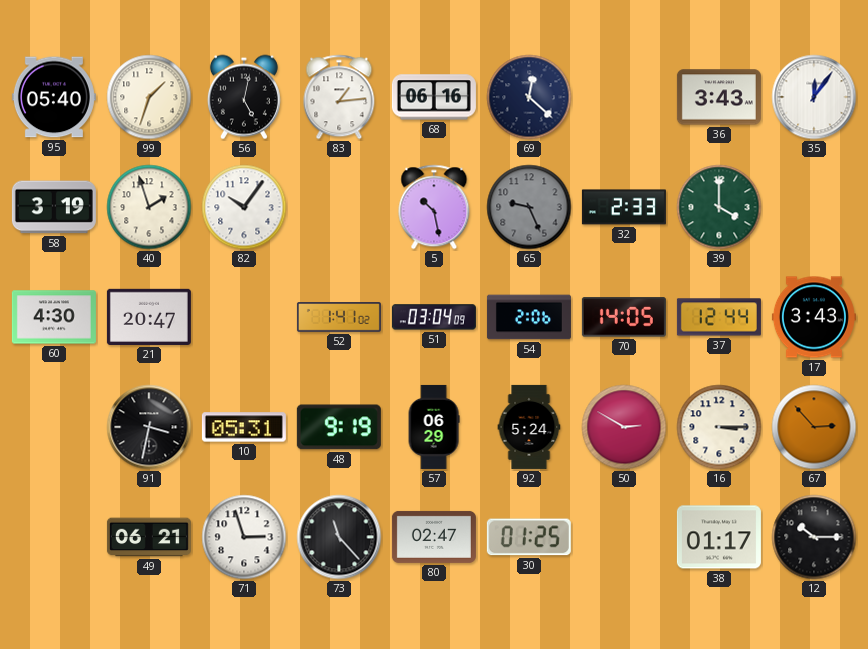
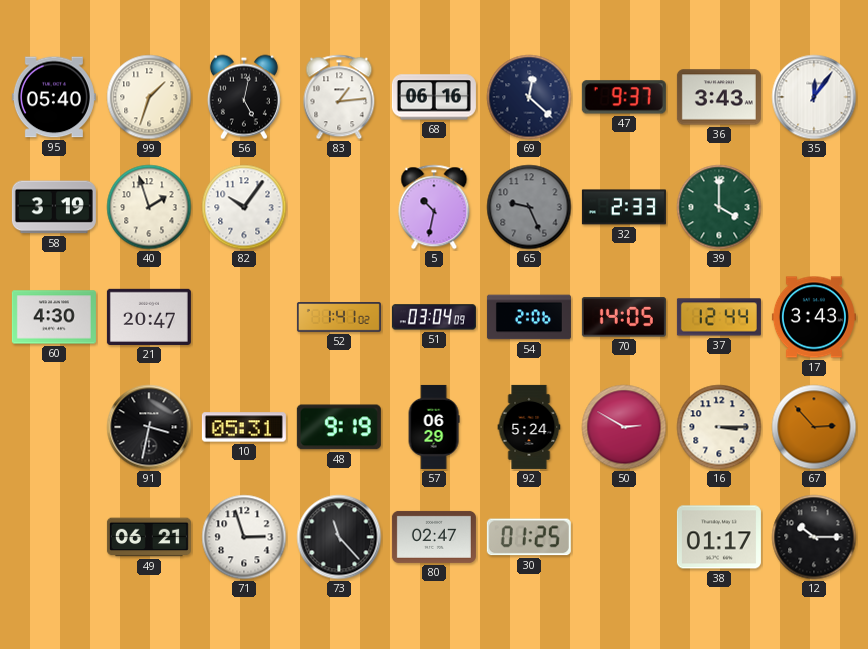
47: none -> 9:37 (624, 97)
5: 10:28 -> 10:32 (434, 207)
